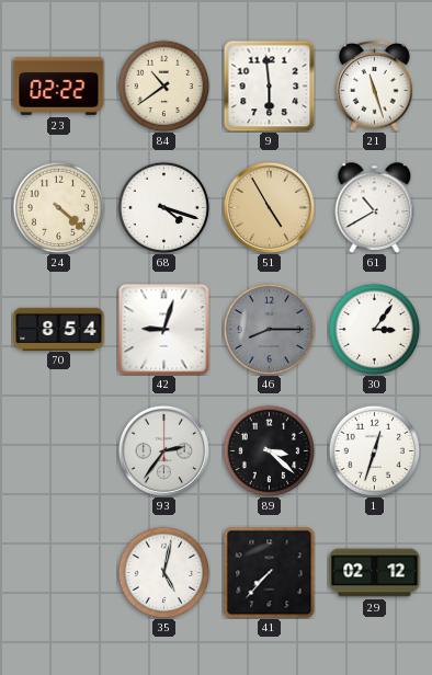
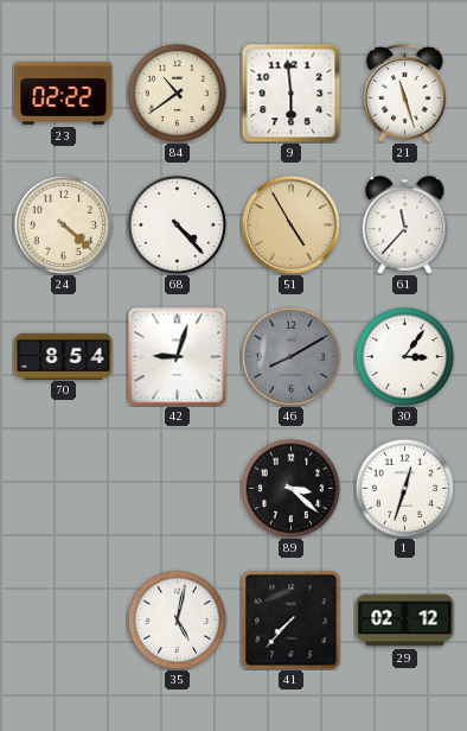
68: 4:18 -> 4:23 (177, 224)
61: 10:40 -> 11:37 (405, 225)
46: 8:15 -> 8:10 (290, 356)
93: 2:36 -> none (163, 450)
